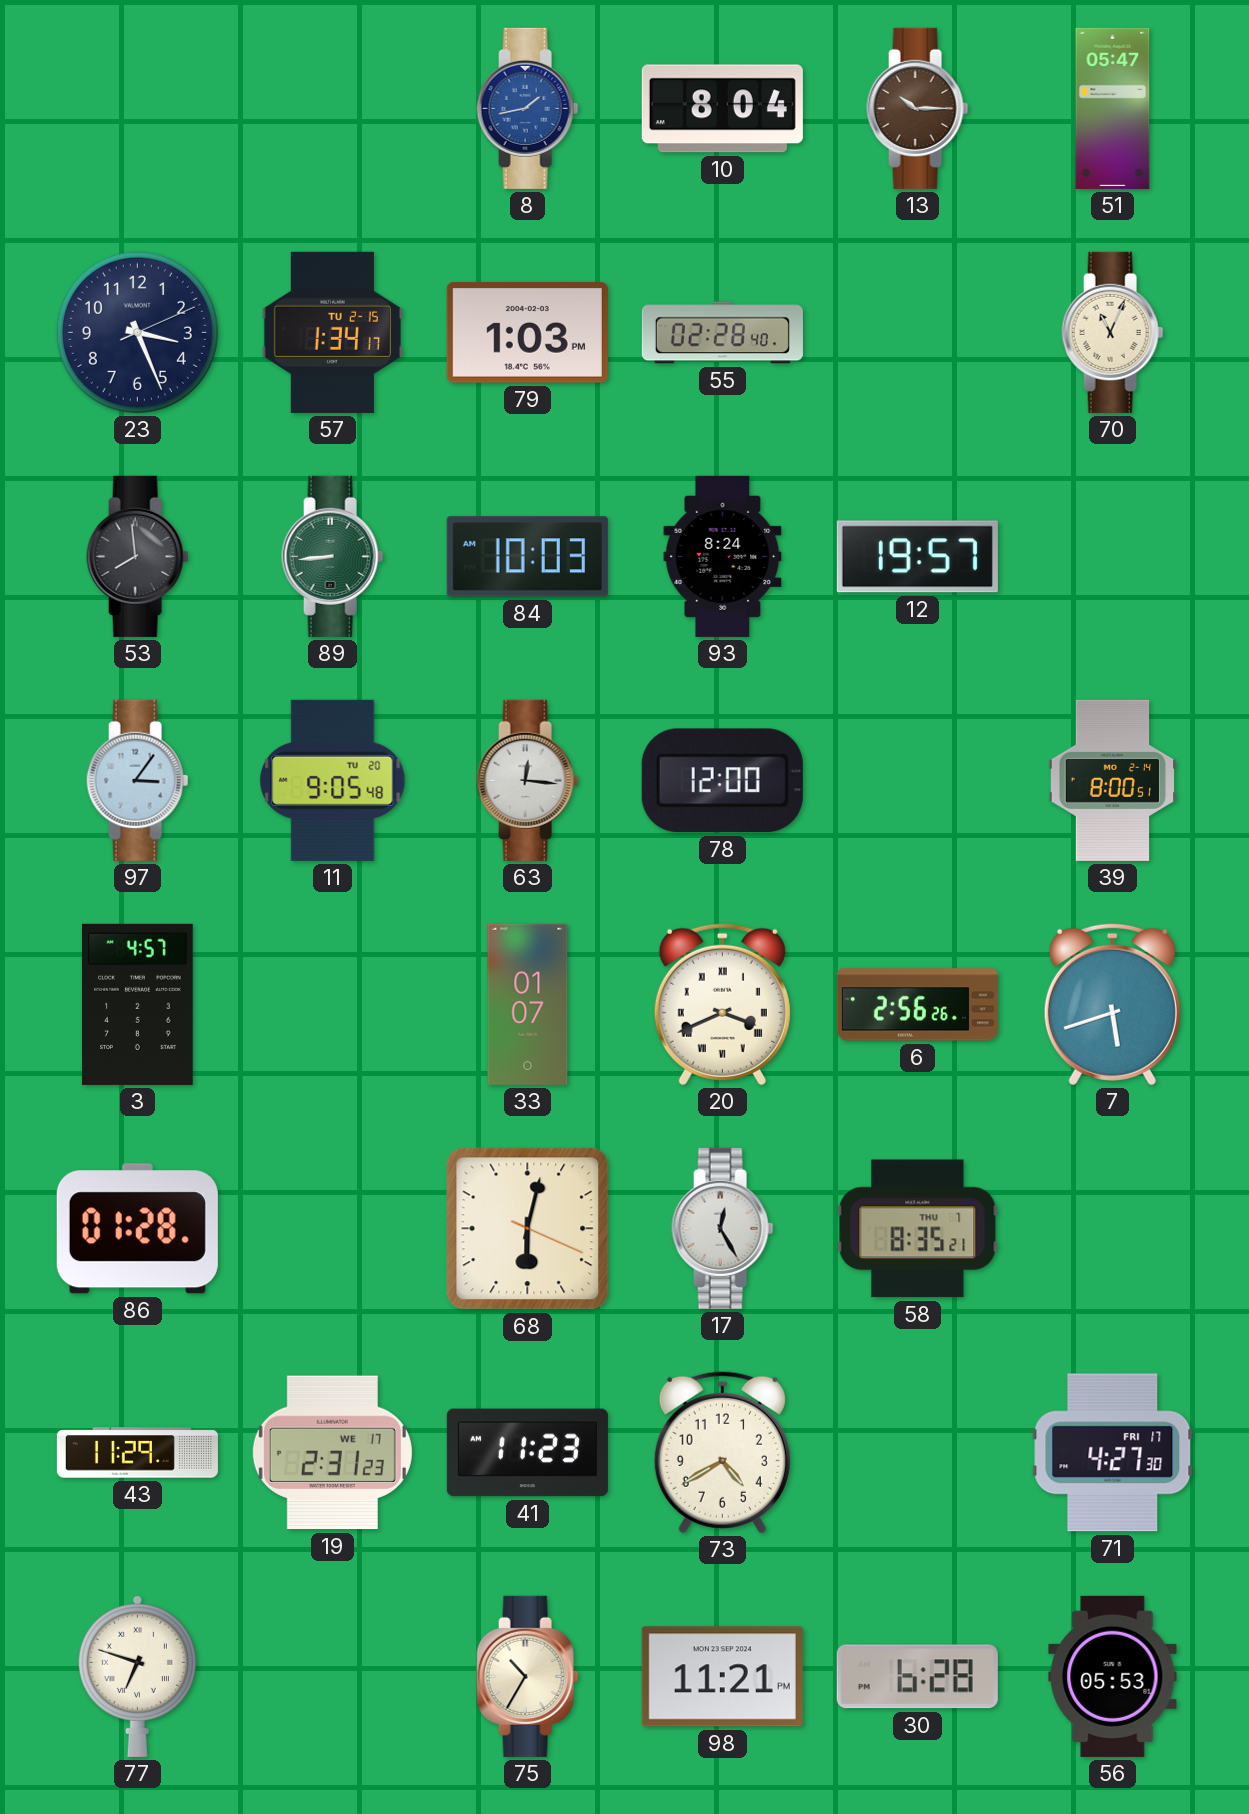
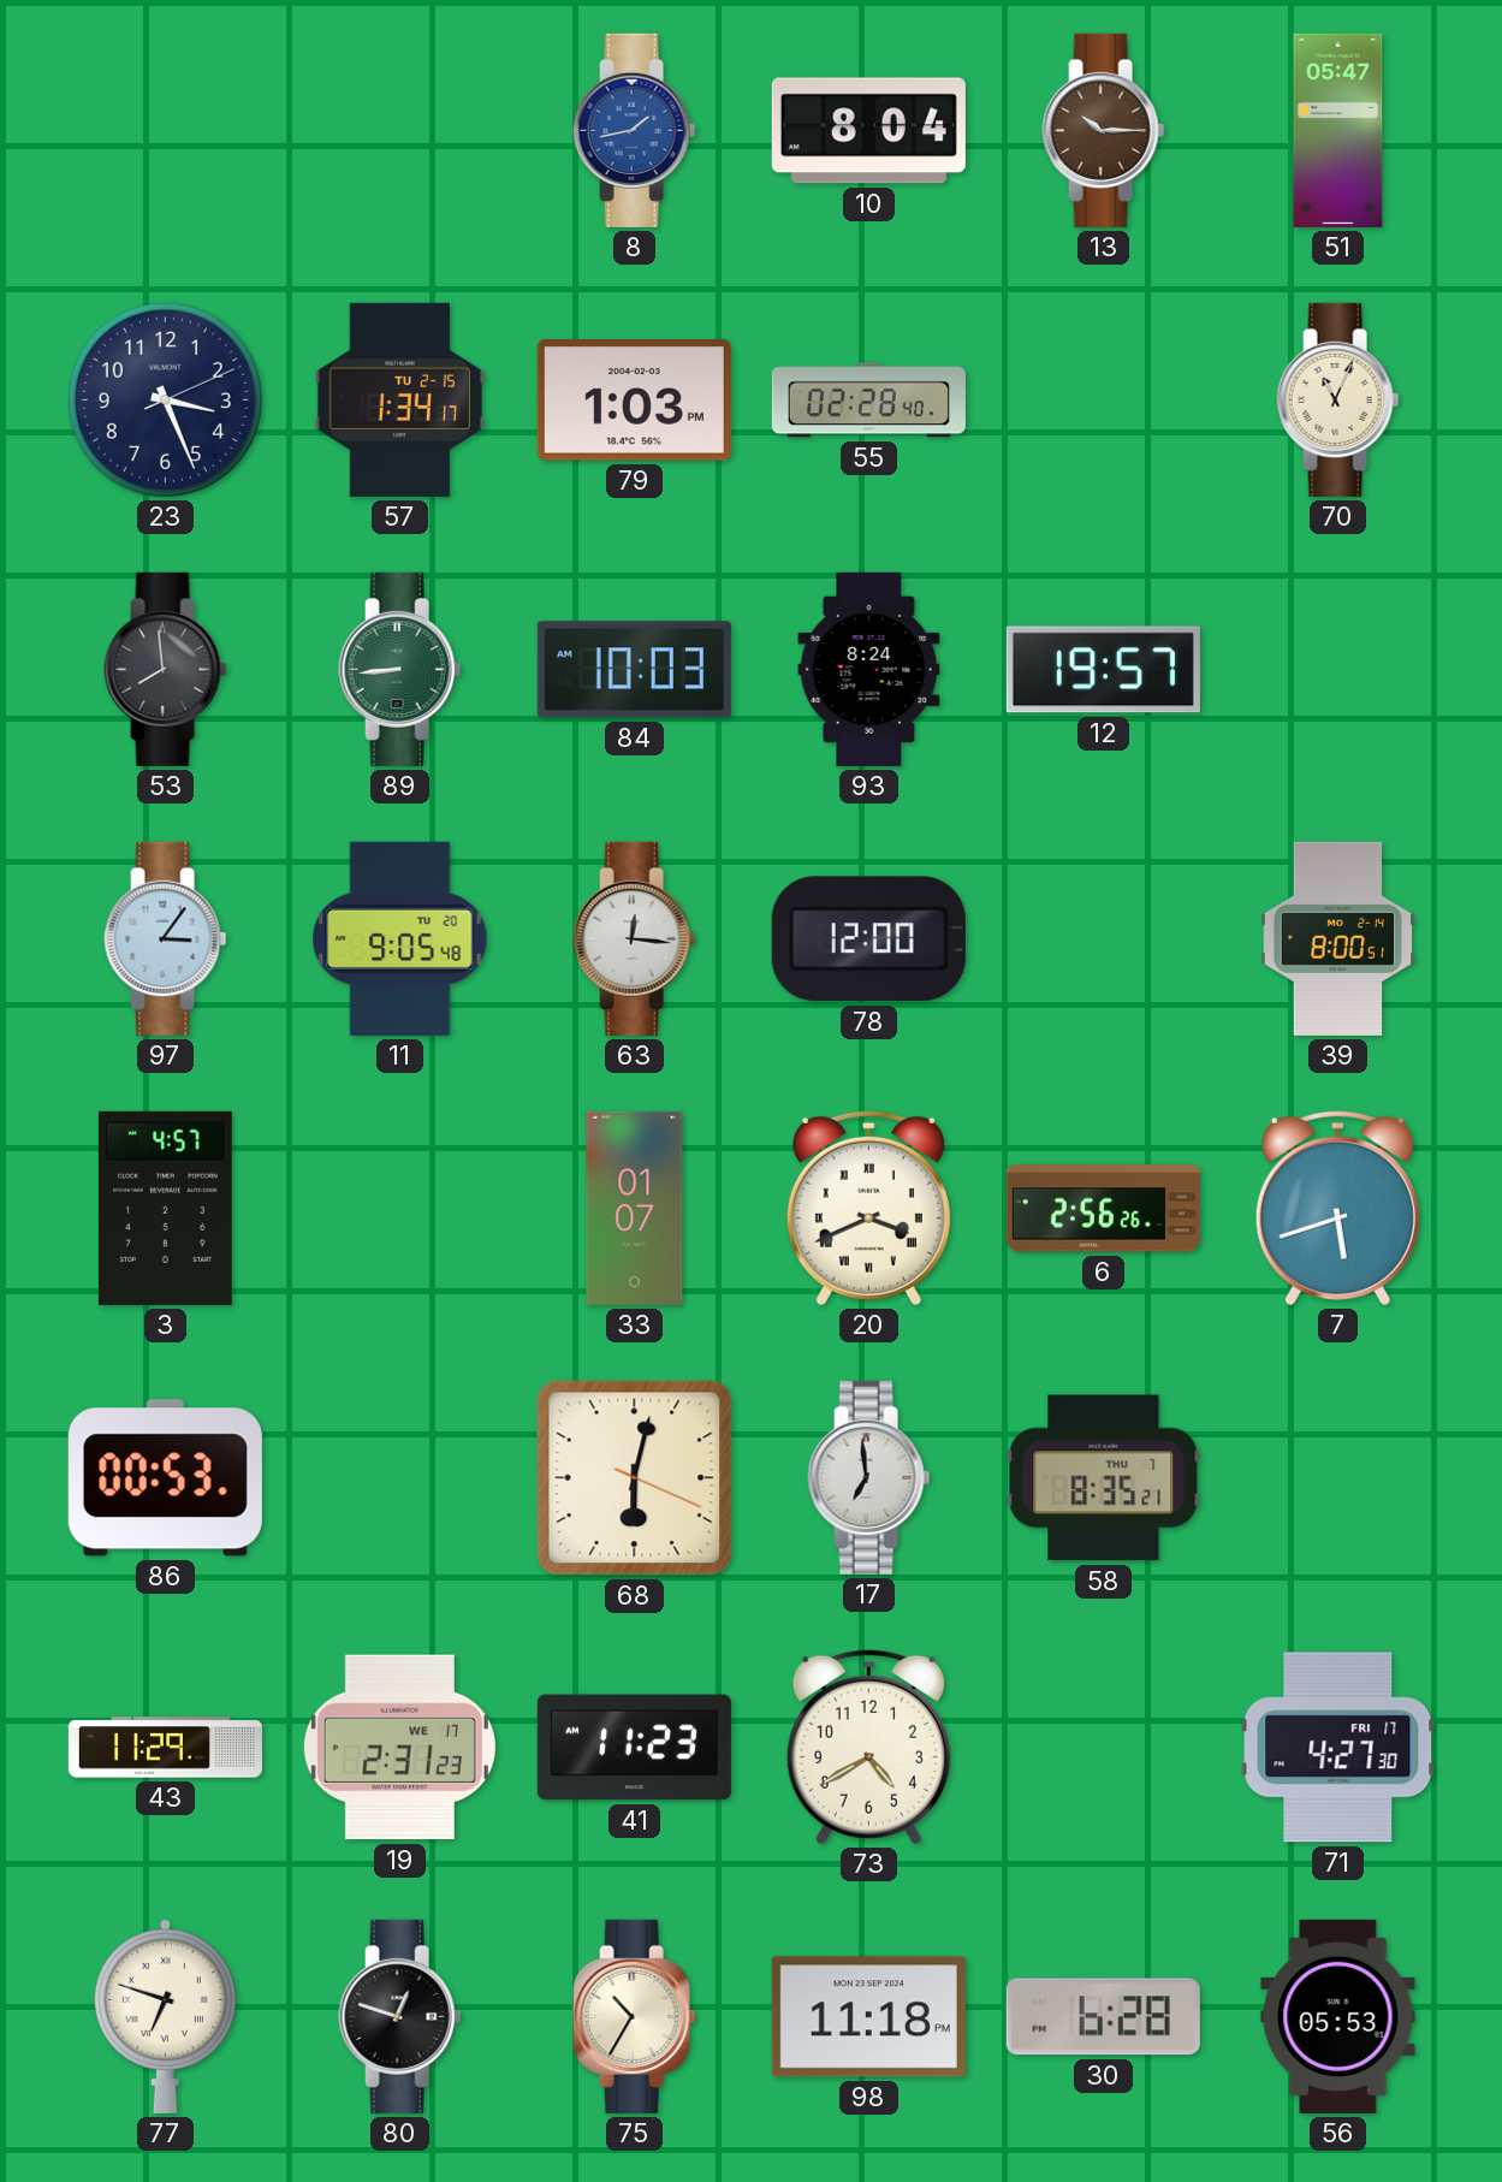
86: 01:28 -> 00:53 (165, 1478)
17: 12:25 -> 6:59 (869, 1477)
80: none -> 12:48 (400, 2016)
98: 11:21 -> 11:18 (868, 2017)
